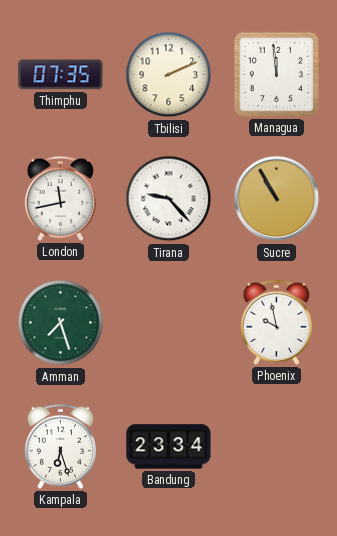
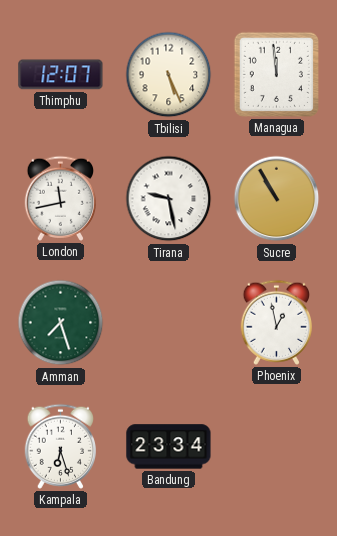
Thimphu: 07:35 -> 12:07 (61, 75)
Tbilisi: 2:11 -> 5:26 (169, 75)
Tirana: 9:23 -> 9:28 (169, 199)
Phoenix: 9:58 -> 12:58 (276, 322)
